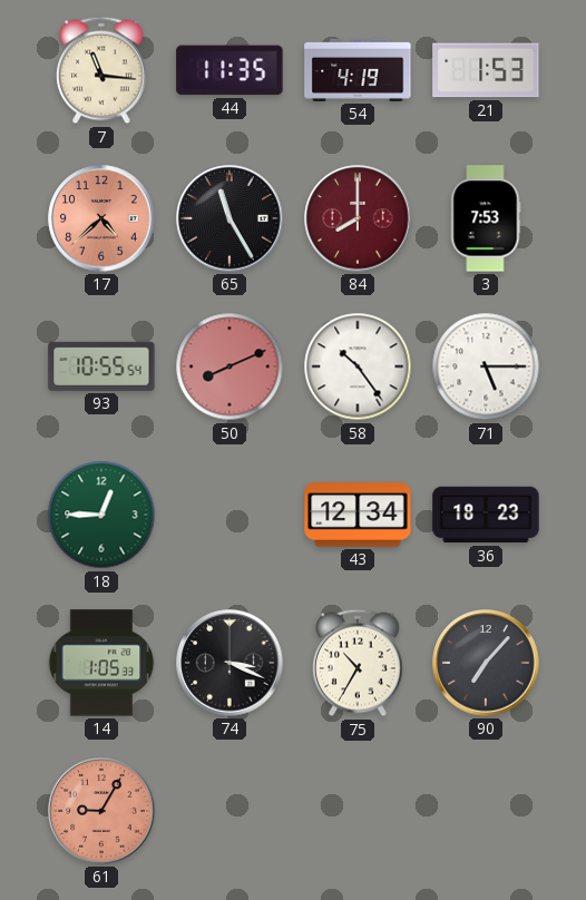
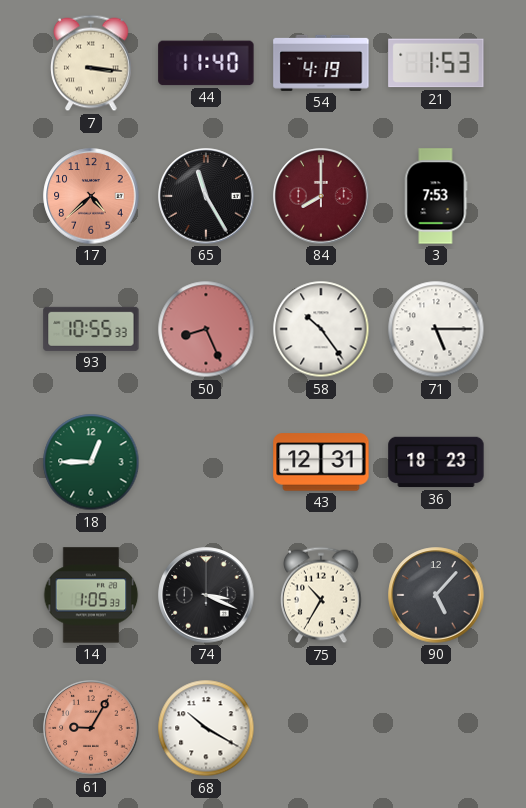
7: 11:16 -> 3:16 (91, 63)
44: 11:35 -> 11:40 (206, 63)
93: 10:55:54 -> 10:55:33 (91, 329)
50: 8:11 -> 8:26 (206, 329)
43: 12:34 -> 12:31 (321, 462)
90: 7:07 -> 5:07 (436, 595)
68: none -> 10:20 (206, 728)
